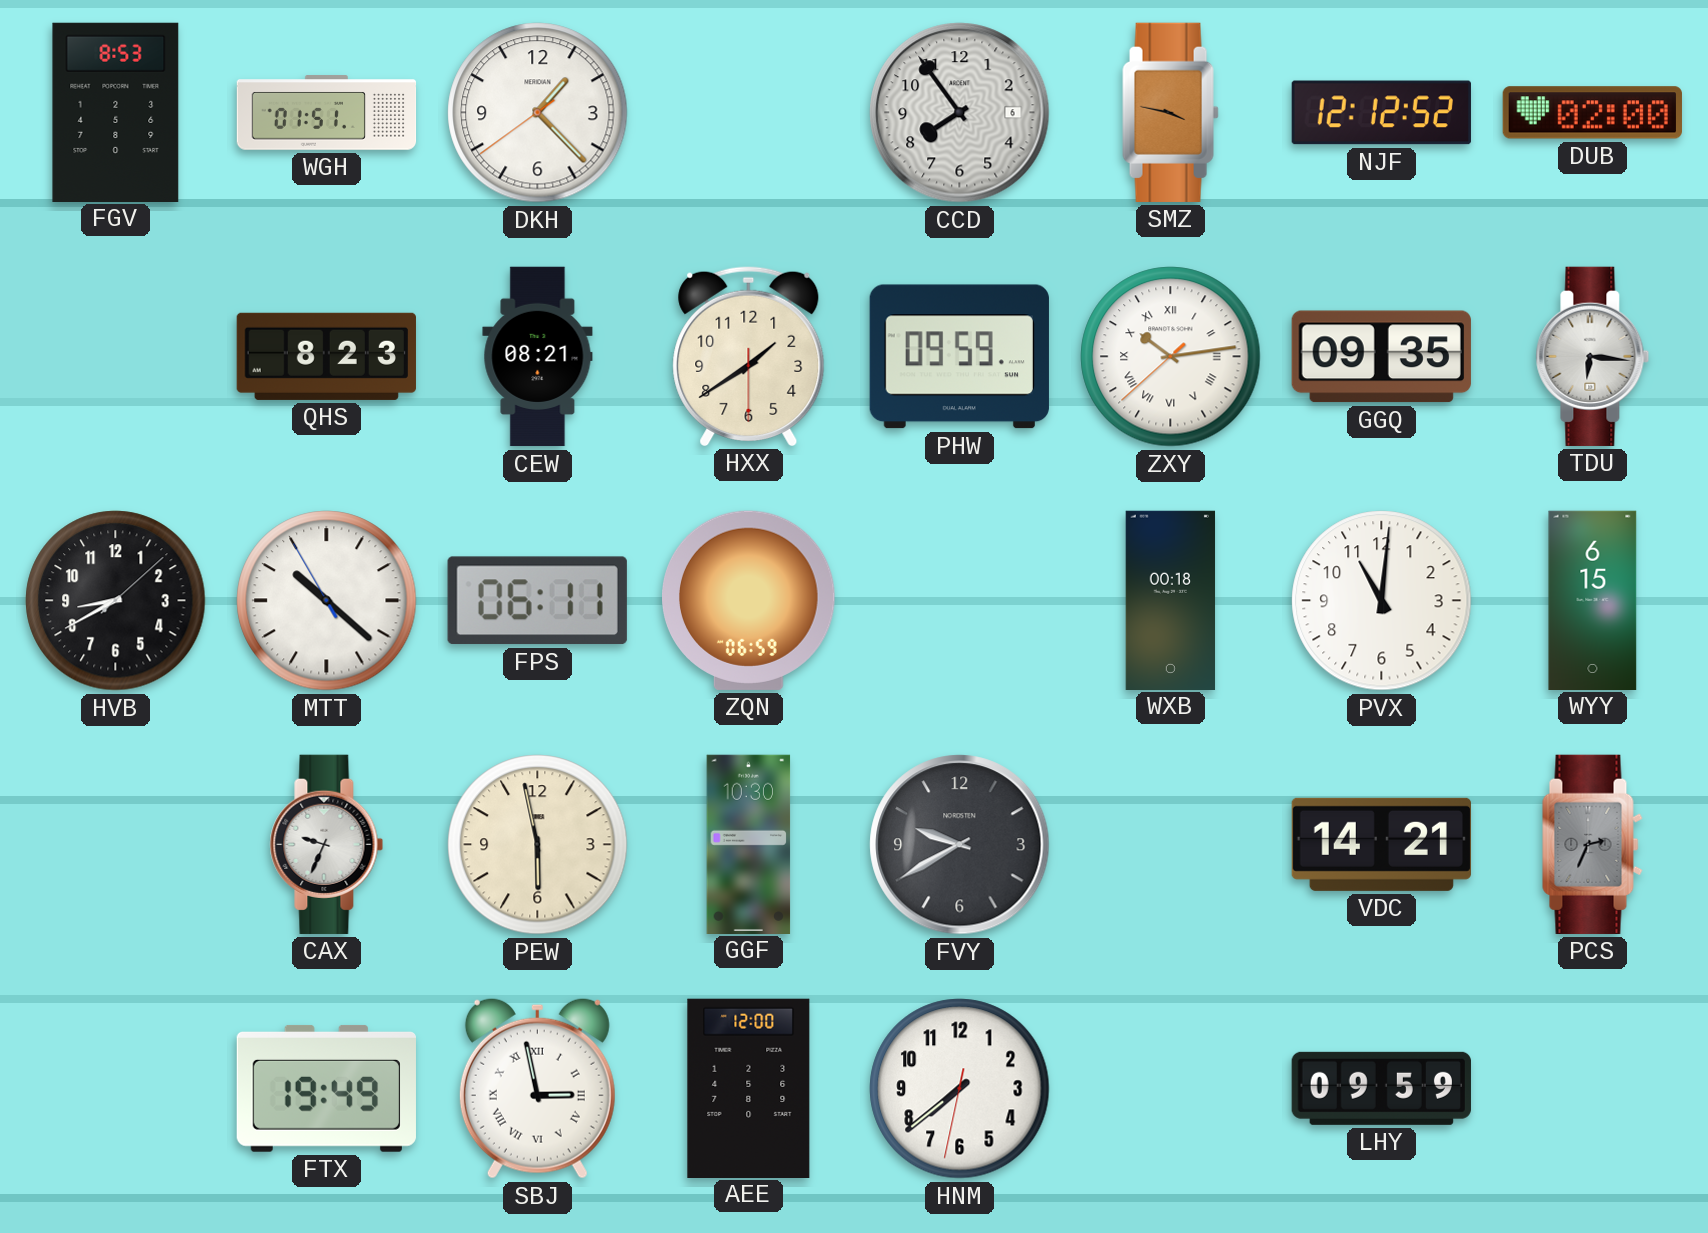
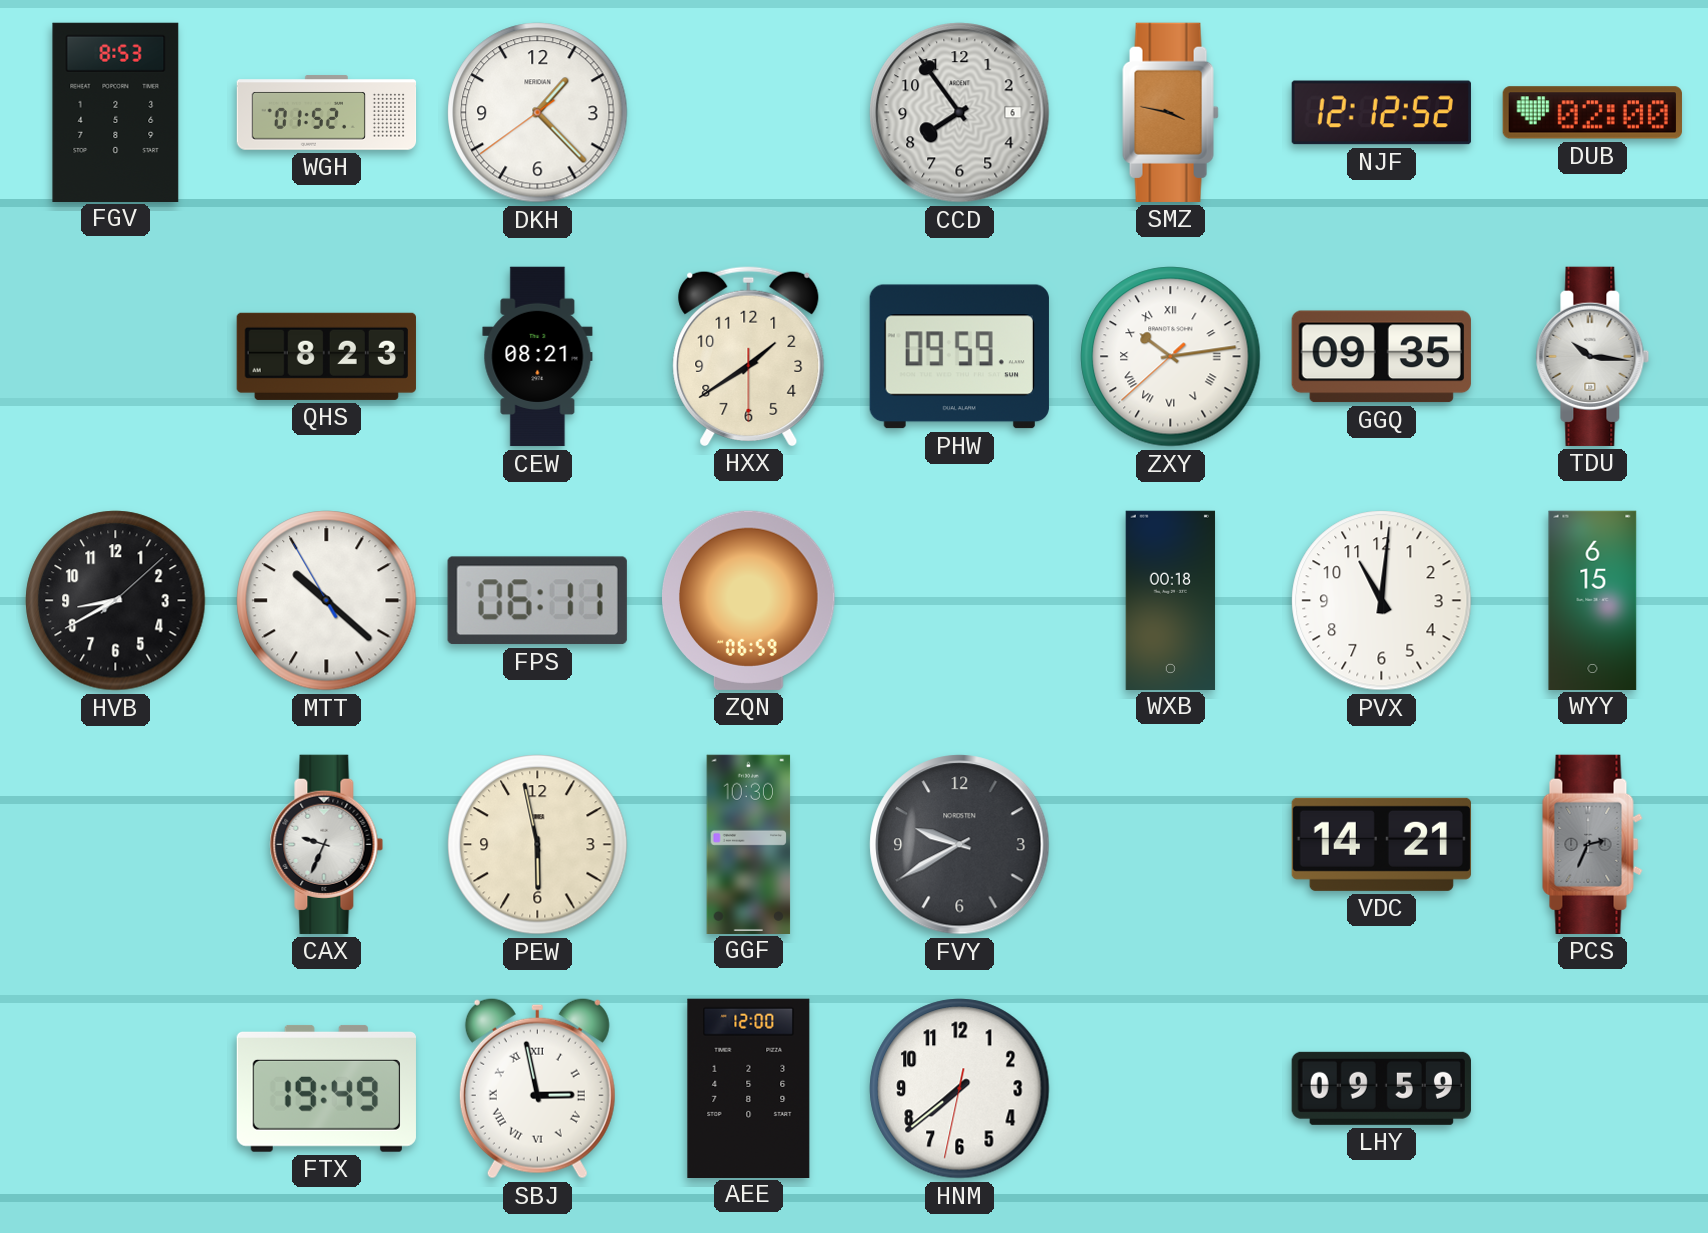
WGH: 01:51 -> 01:52 (327, 113)
TDU: 6:16 -> 10:16 (1593, 356)
